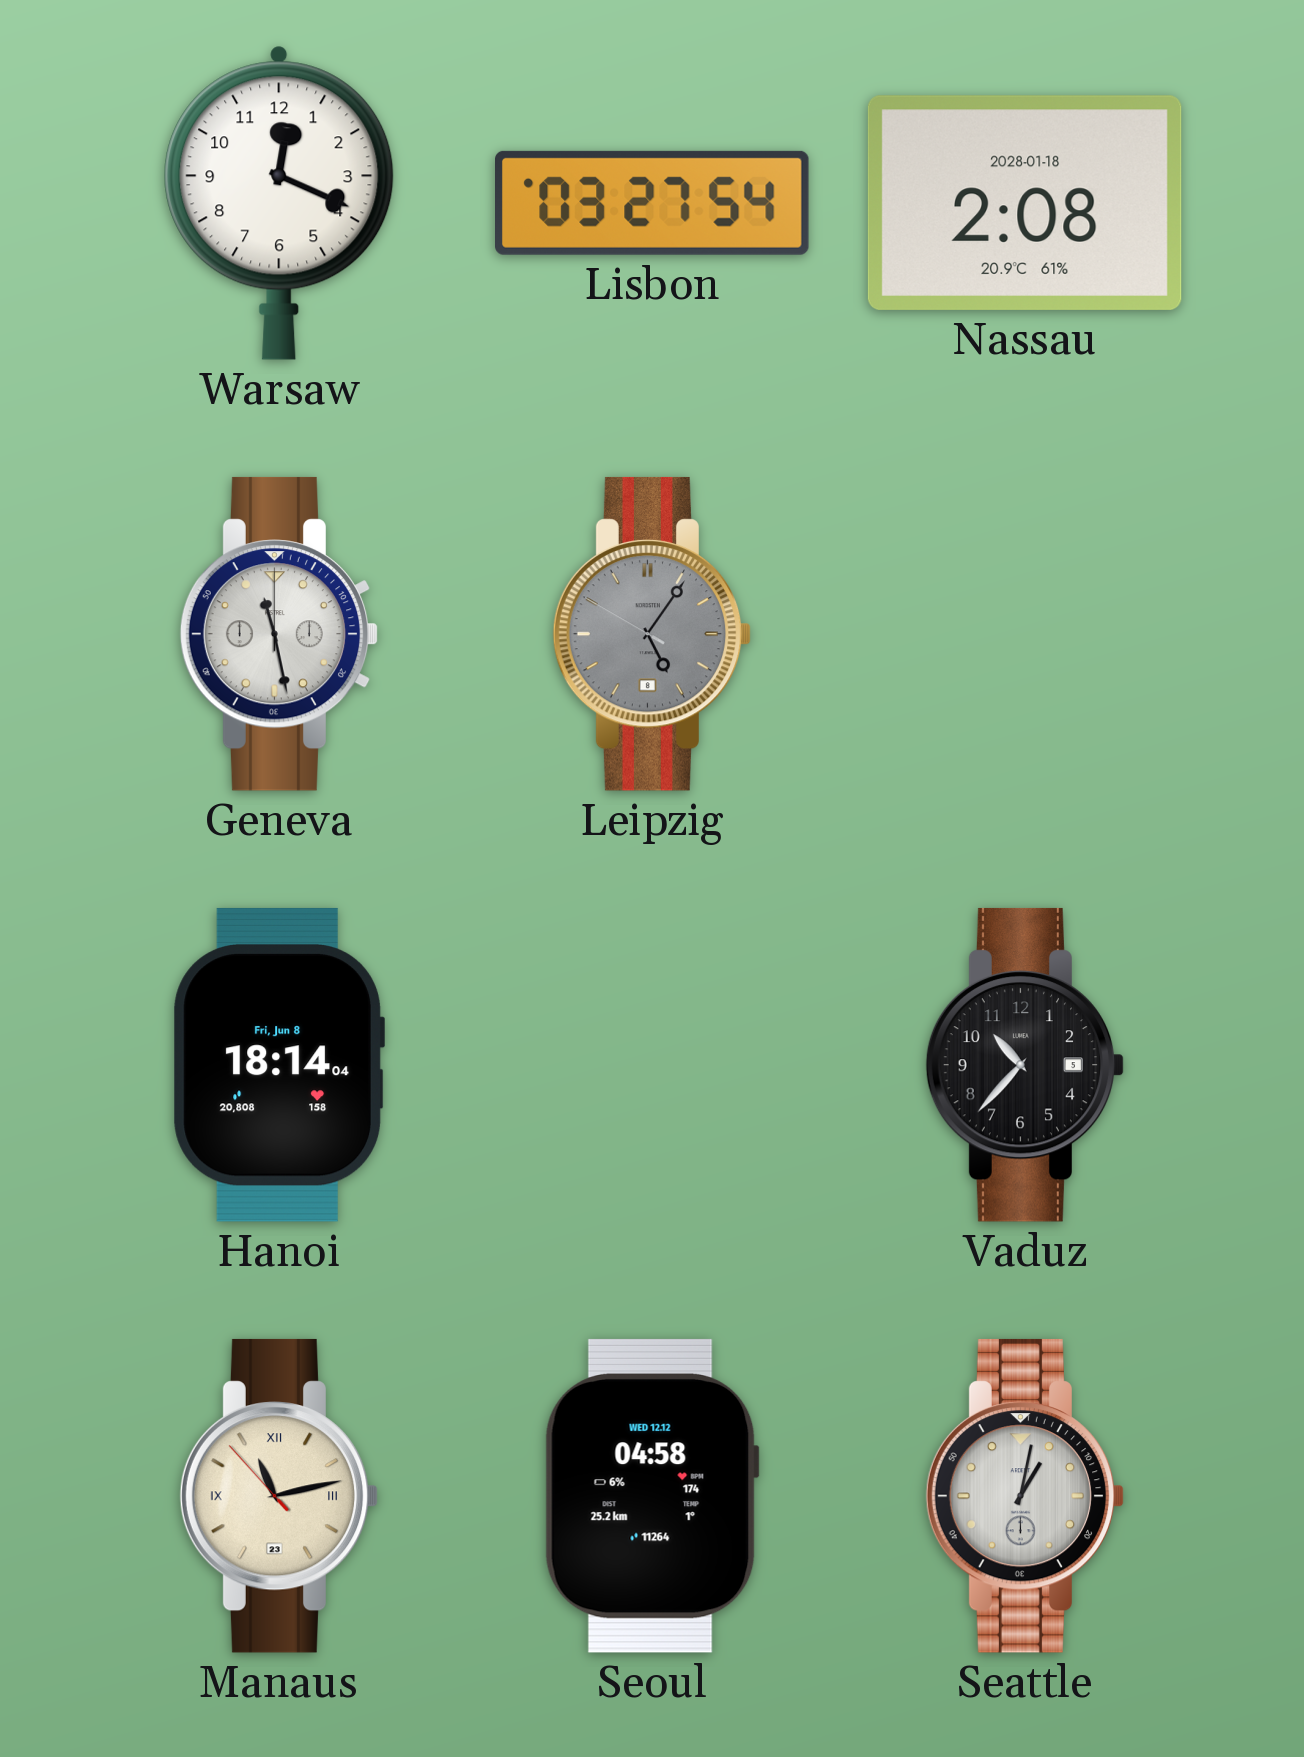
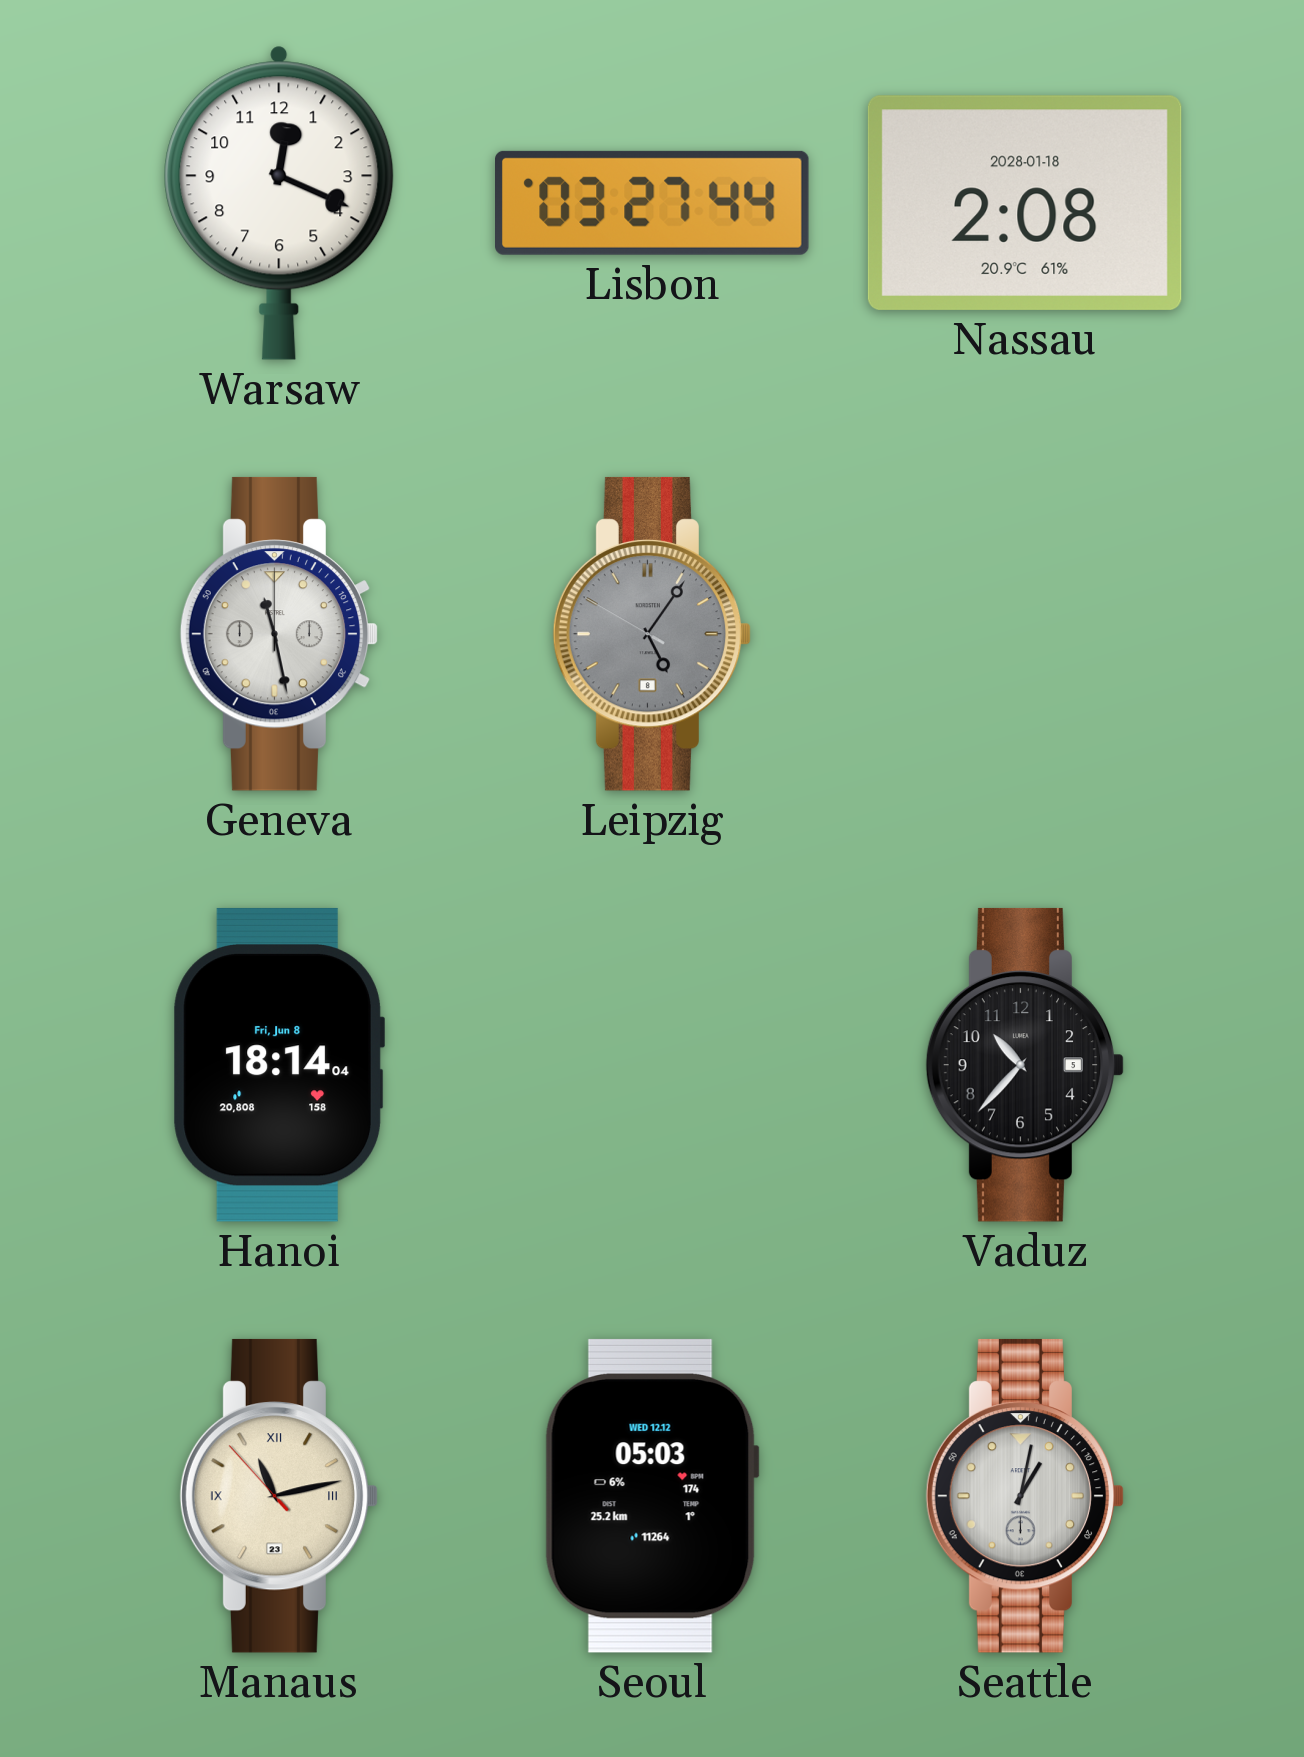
Lisbon: 03:27:54 -> 03:27:44 (653, 203)
Seoul: 04:58 -> 05:03 (652, 1496)
